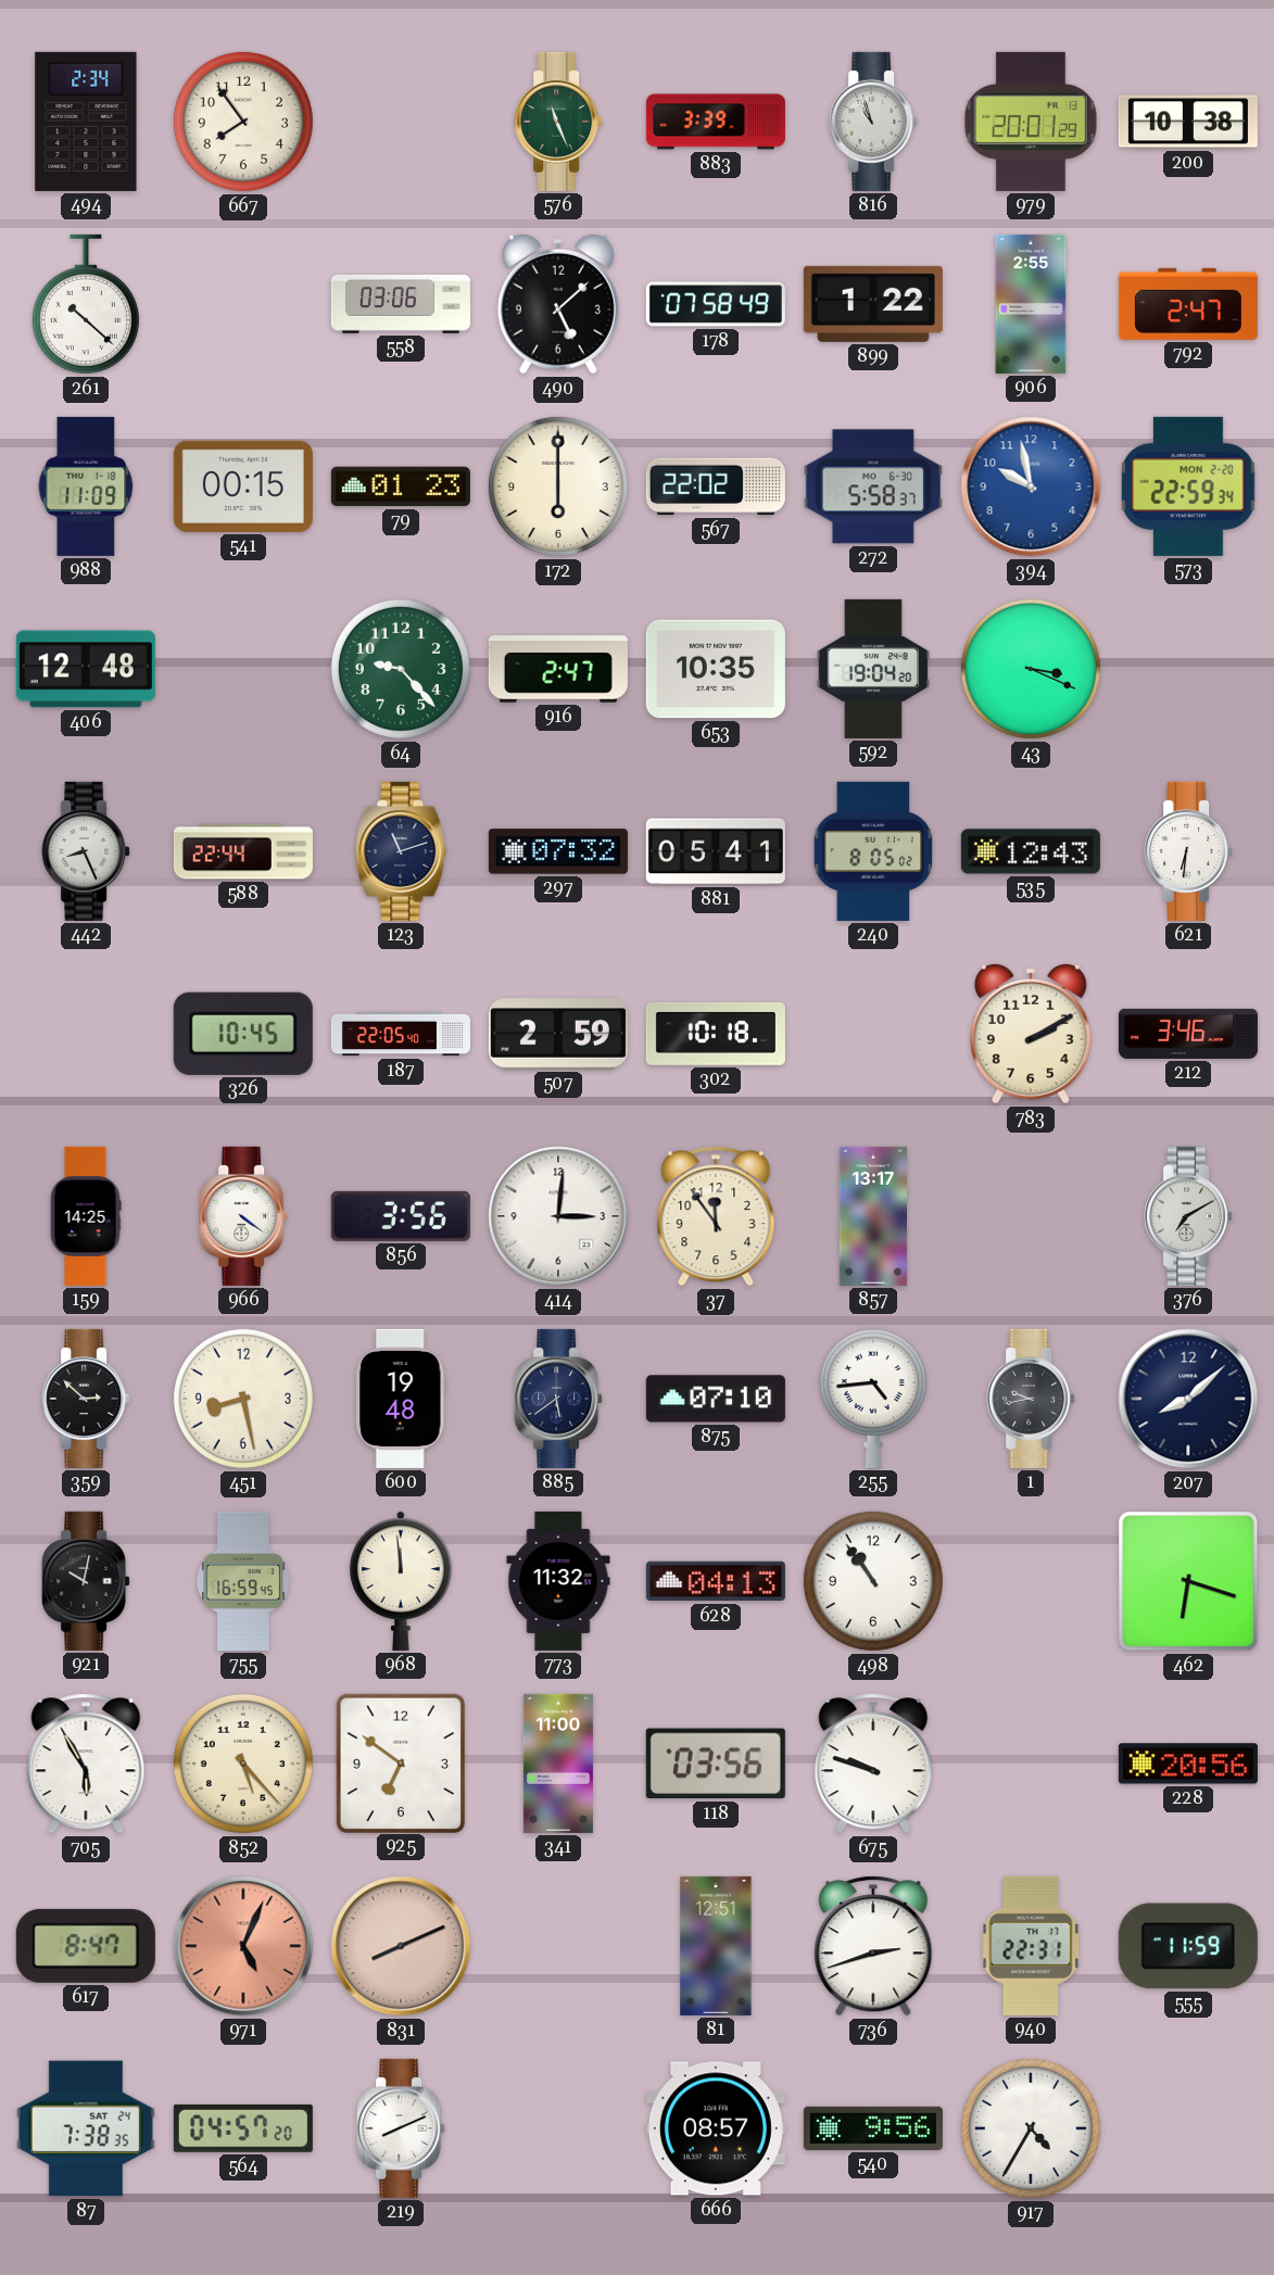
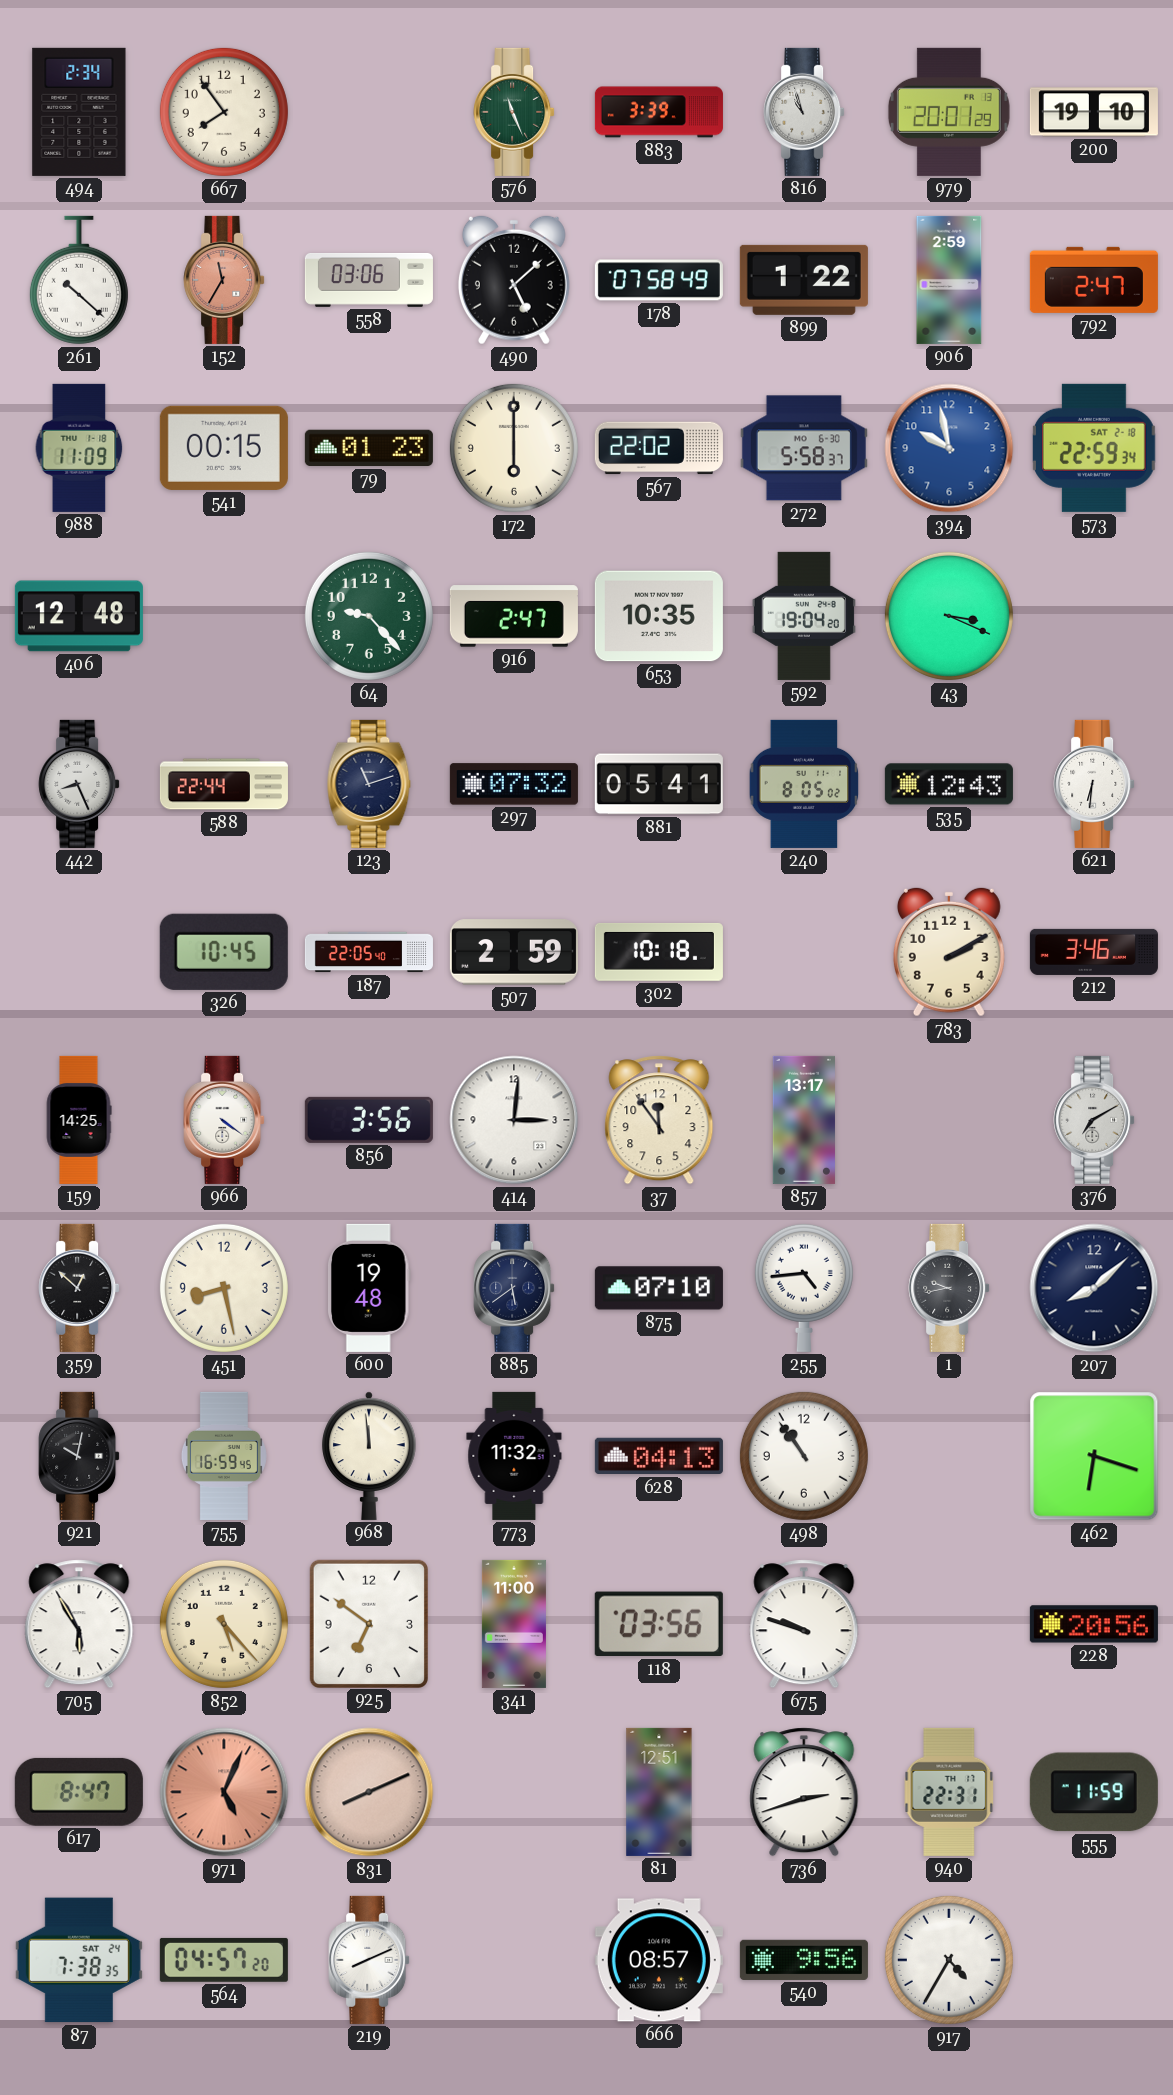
200: 10:38 -> 19:10 (1094, 112)
152: none -> 11:35 (224, 280)
906: 2:55 -> 2:59 (949, 280)
573 date: MON 2-20 -> SAT 2-18 (1094, 448)
359: 2:52 -> 12:52 (79, 1288)
